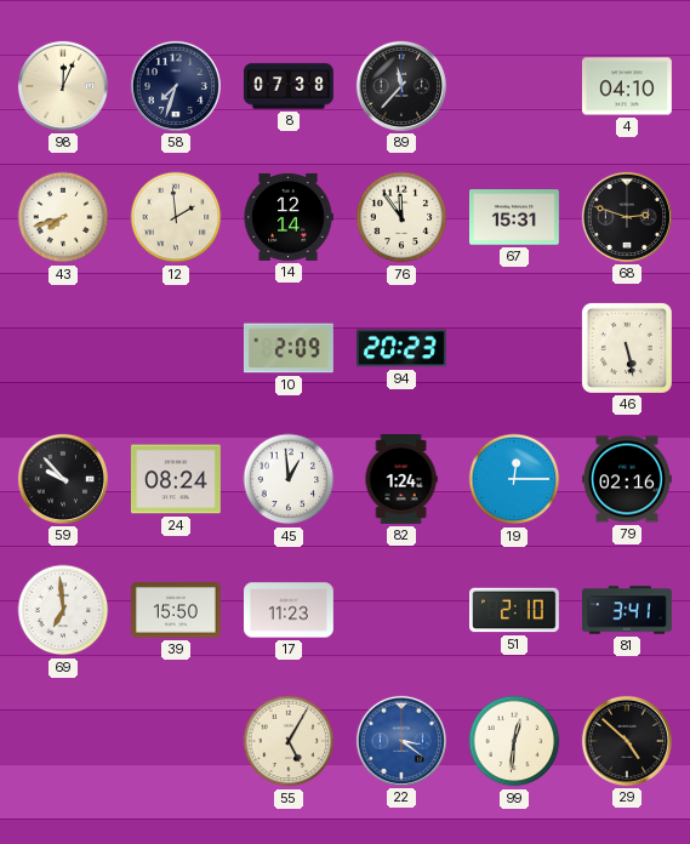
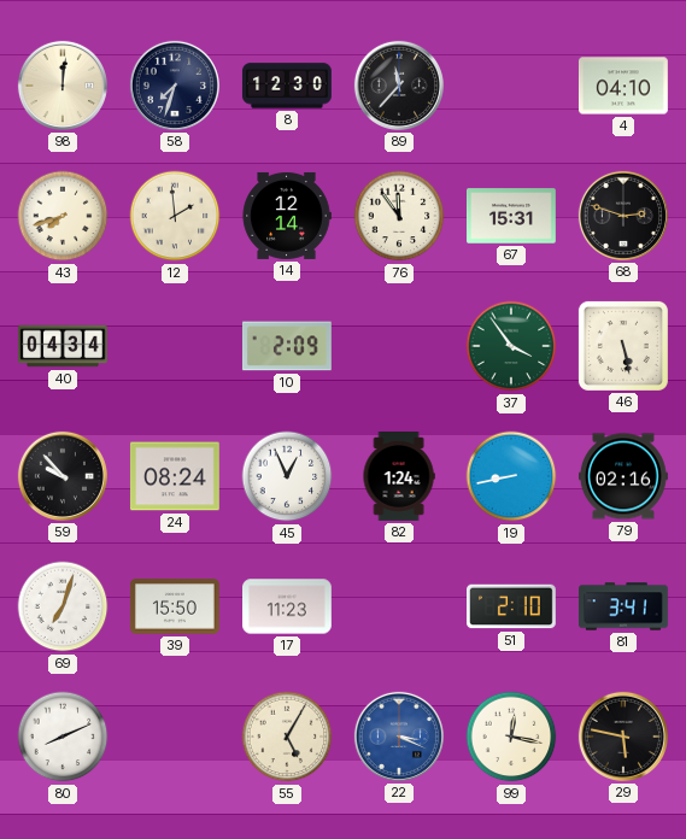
98: 12:04 -> 12:01 (63, 86)
8: 07:38 -> 12:30 (287, 86)
40: none -> 04:34 (64, 346)
94: 20:23 -> none (401, 348)
37: none -> 3:54 (511, 346)
45: 12:59 -> 12:56 (287, 476)
19: 12:15 -> 8:43 (511, 476)
69: 6:59 -> 7:03 (63, 606)
80: none -> 8:11 (63, 737)
22: 3:21 -> 3:19 (399, 737)
99: 12:31 -> 12:17 (511, 737)
29: 4:52 -> 5:47 (623, 737)
